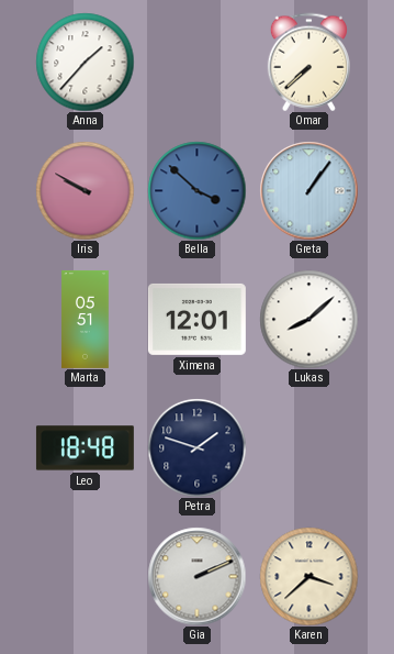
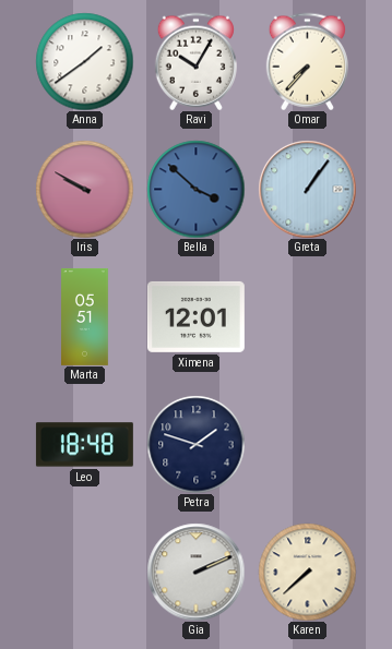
Anna: 1:37 -> 1:39 (84, 61)
Ravi: none -> 10:05 (195, 61)
Omar: 7:38 -> 7:37 (307, 61)
Lukas: 8:08 -> none (308, 319)
Karen: 3:38 -> 7:38 (307, 572)
